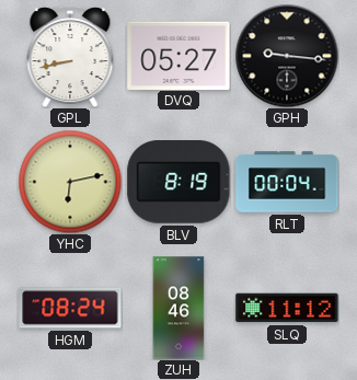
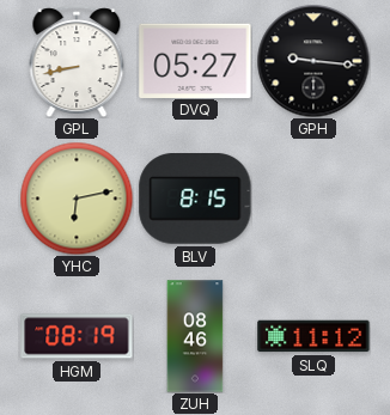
BLV: 8:19 -> 8:15 (195, 200)
RLT: 00:04 -> none (287, 182)
HGM: 08:24 -> 08:19 (77, 336)
